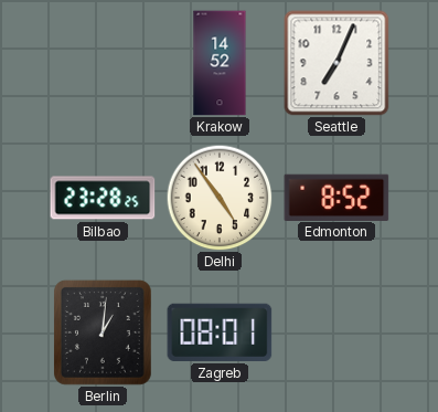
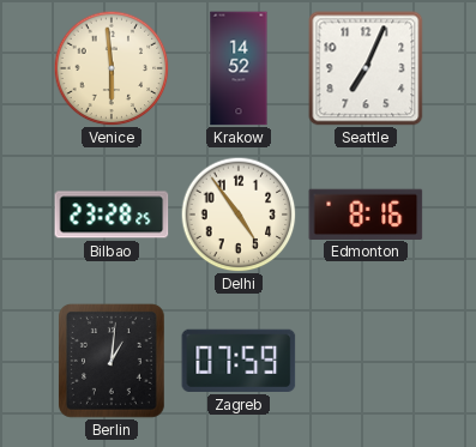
Venice: none -> 5:59 (112, 68)
Edmonton: 8:52 -> 8:16 (366, 213)
Zagreb: 08:01 -> 07:59 (239, 361)
